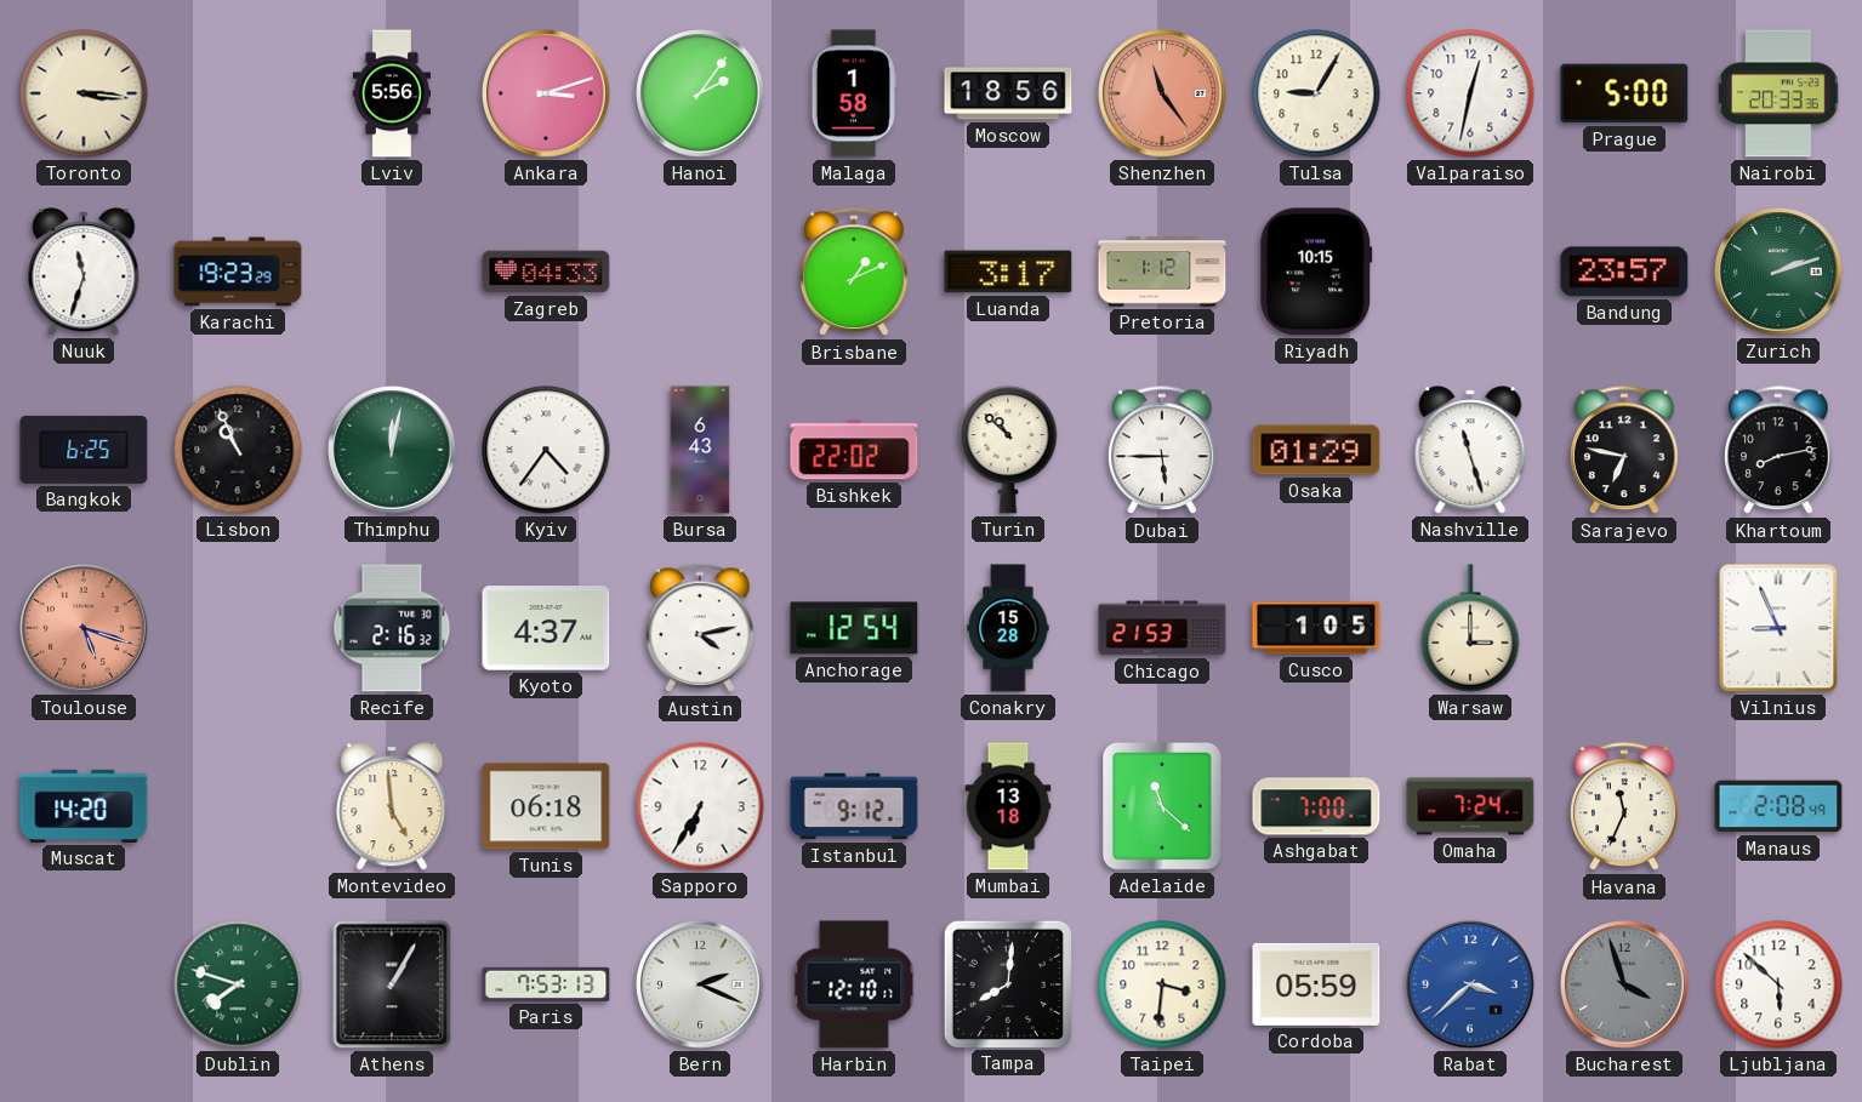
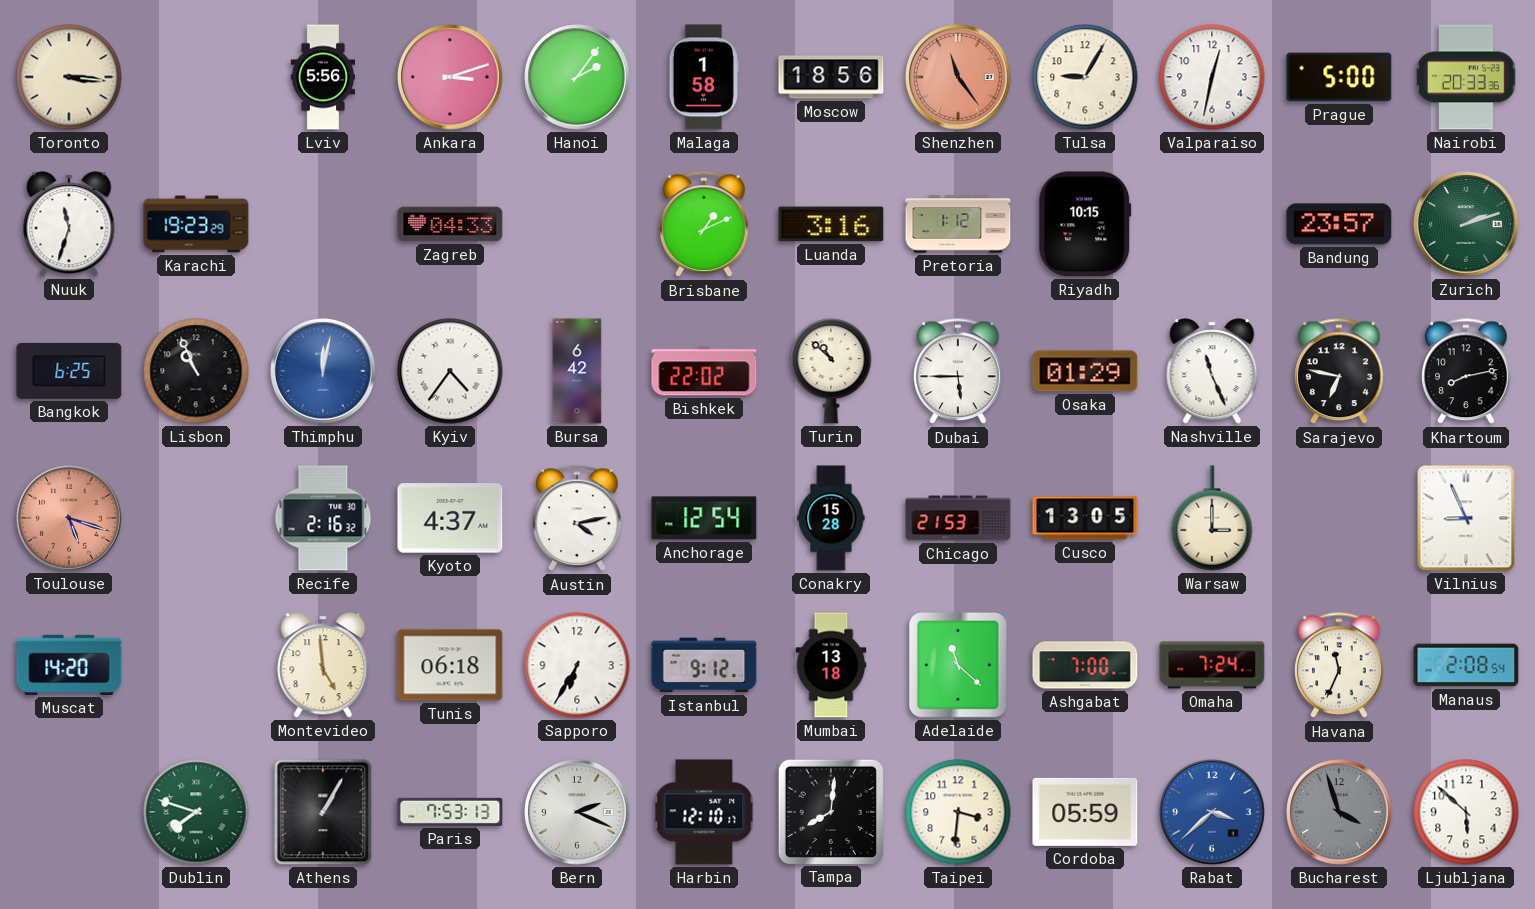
Luanda: 3:17 -> 3:16 (831, 224)
Thimphu dial: green -> blue (323, 371)
Bursa: 6:43 -> 6:42 (577, 371)
Nashville: 11:27 -> 11:26 (1212, 371)
Cusco: 1:05 -> 13:05 (1085, 518)
Manaus: 2:08:49 -> 2:08:54 (1466, 665)
